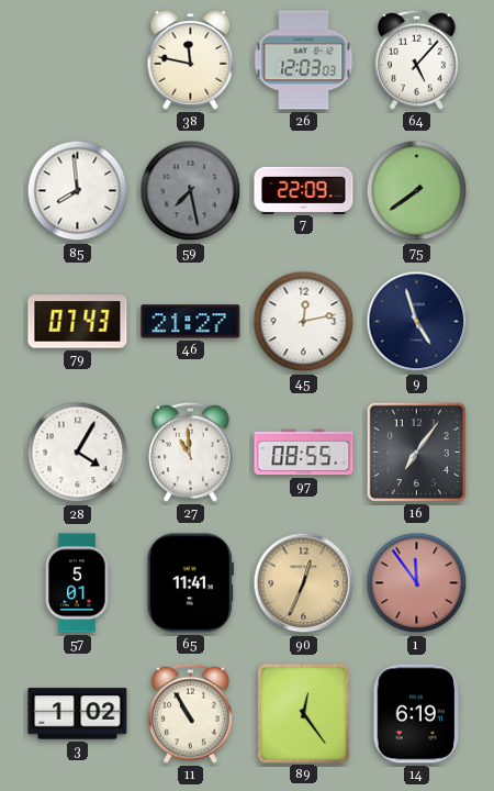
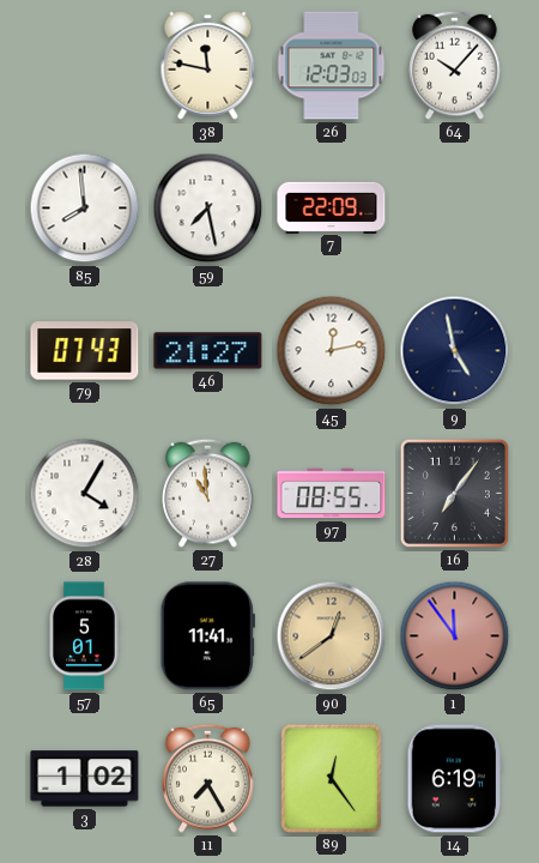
64: 5:07 -> 10:07 (455, 65)
59 dial: grey -> white (208, 209)
75: 7:39 -> none (417, 191)
9: 4:57 -> 4:58 (455, 351)
90: 12:34 -> 12:39 (332, 636)
11: 10:55 -> 7:25 (208, 778)
